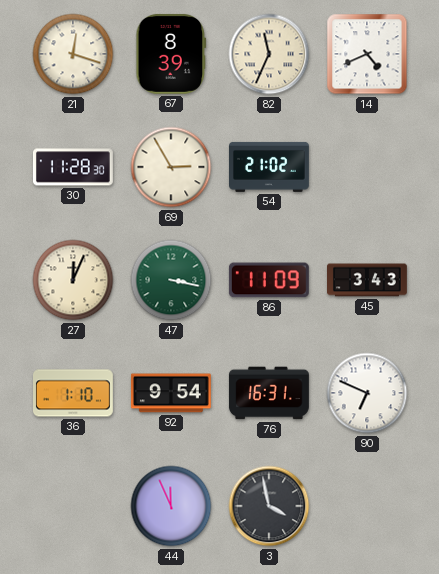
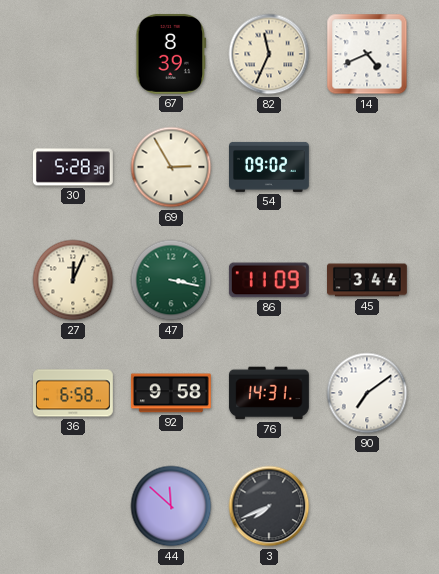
21: 12:18 -> none (73, 54)
30: 11:28 -> 5:28 (73, 167)
54: 21:02 -> 09:02 (270, 167)
45: 3:43 -> 3:44 (368, 280)
36: 1:10 -> 6:58 (74, 393)
92: 9:54 -> 9:58 (171, 393)
76: 16:31 -> 14:31 (269, 393)
90: 6:49 -> 7:09 (367, 393)
44: 11:56 -> 11:52 (171, 506)
3: 3:58 -> 7:41 (269, 506)
